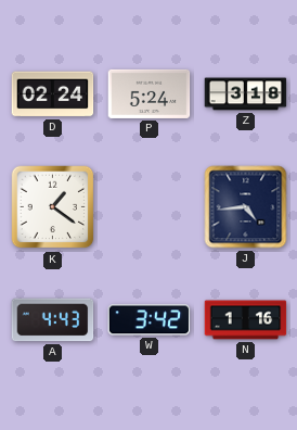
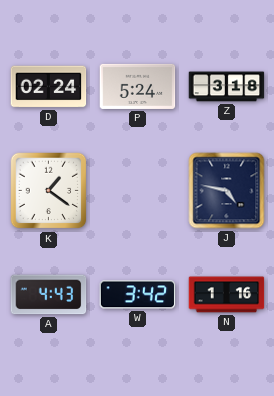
J: 4:44 -> 4:47 (227, 191)
